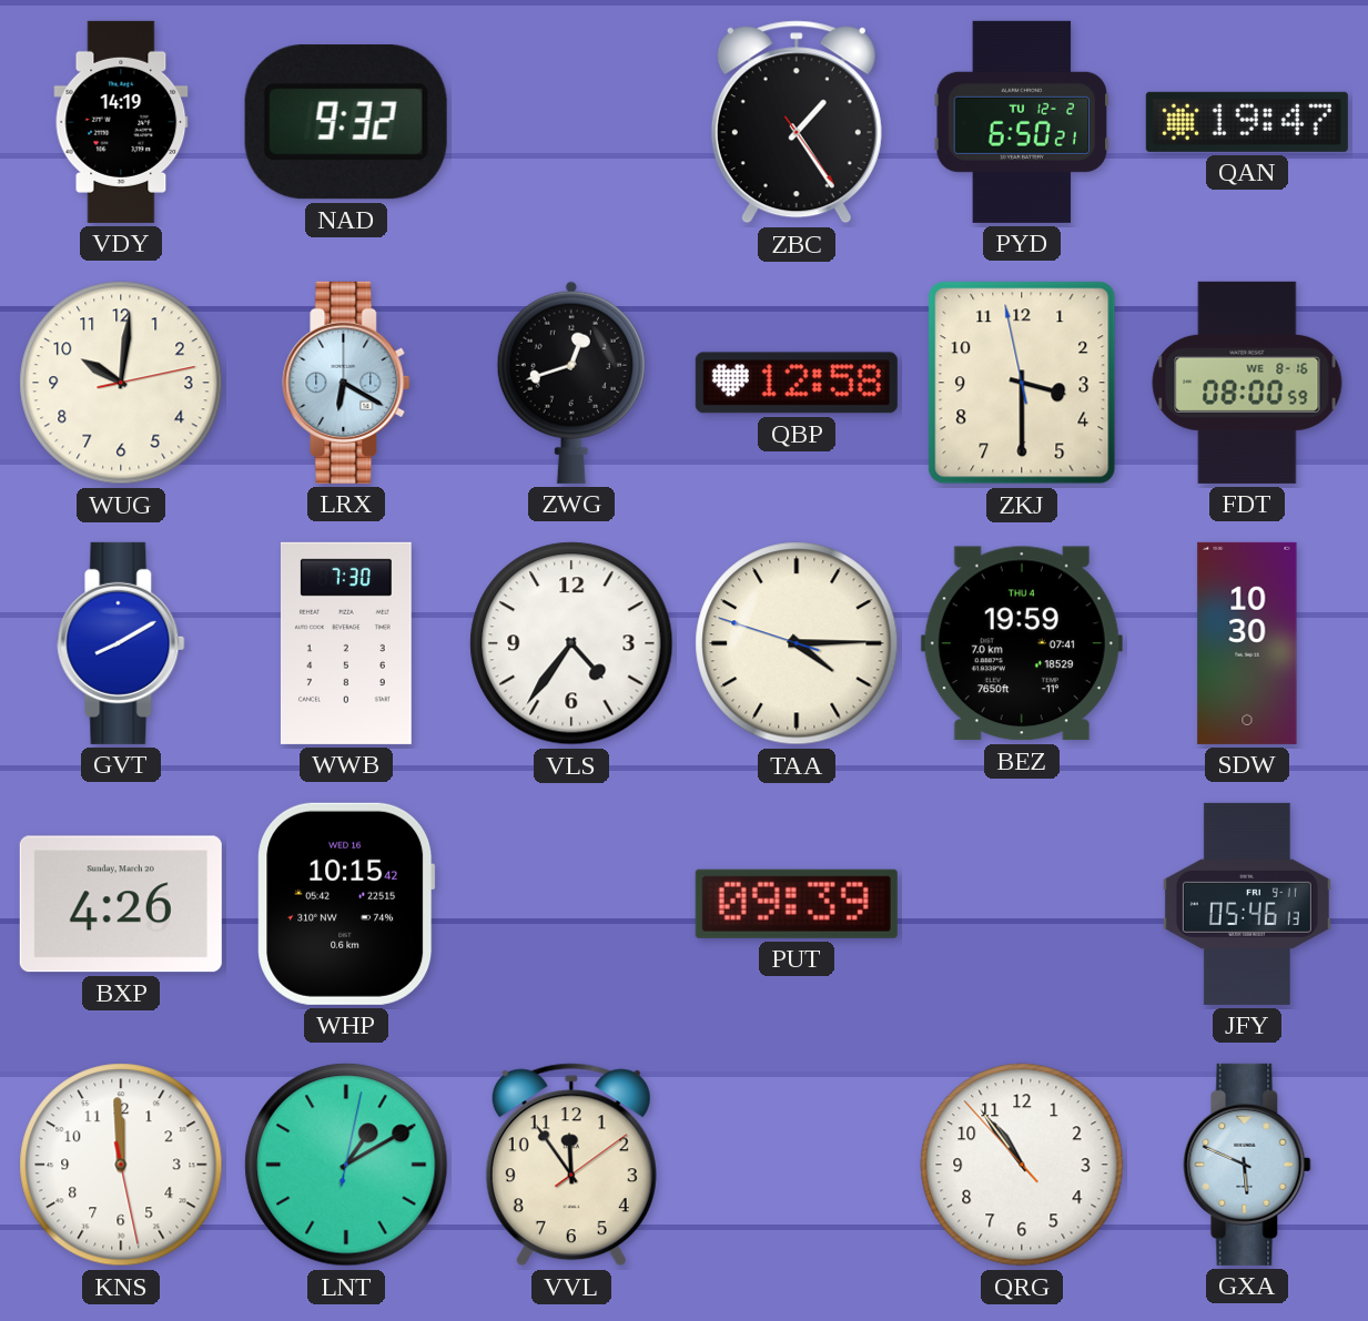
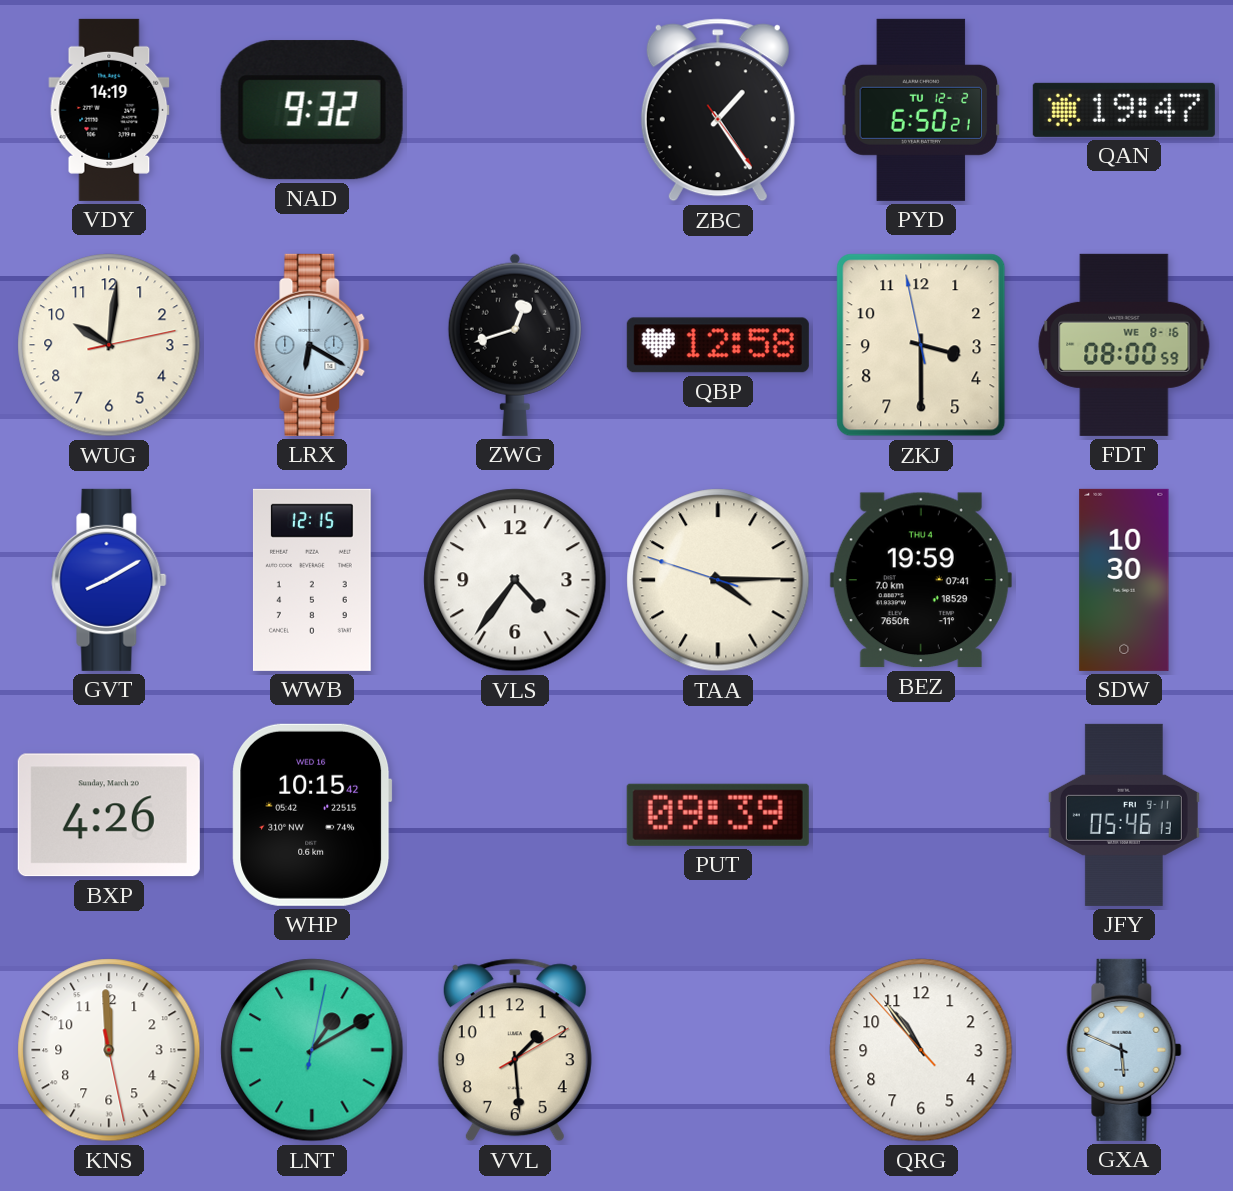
WWB: 7:30 -> 12:15 (312, 580)
VVL: 11:54 -> 1:29 (515, 1050)
